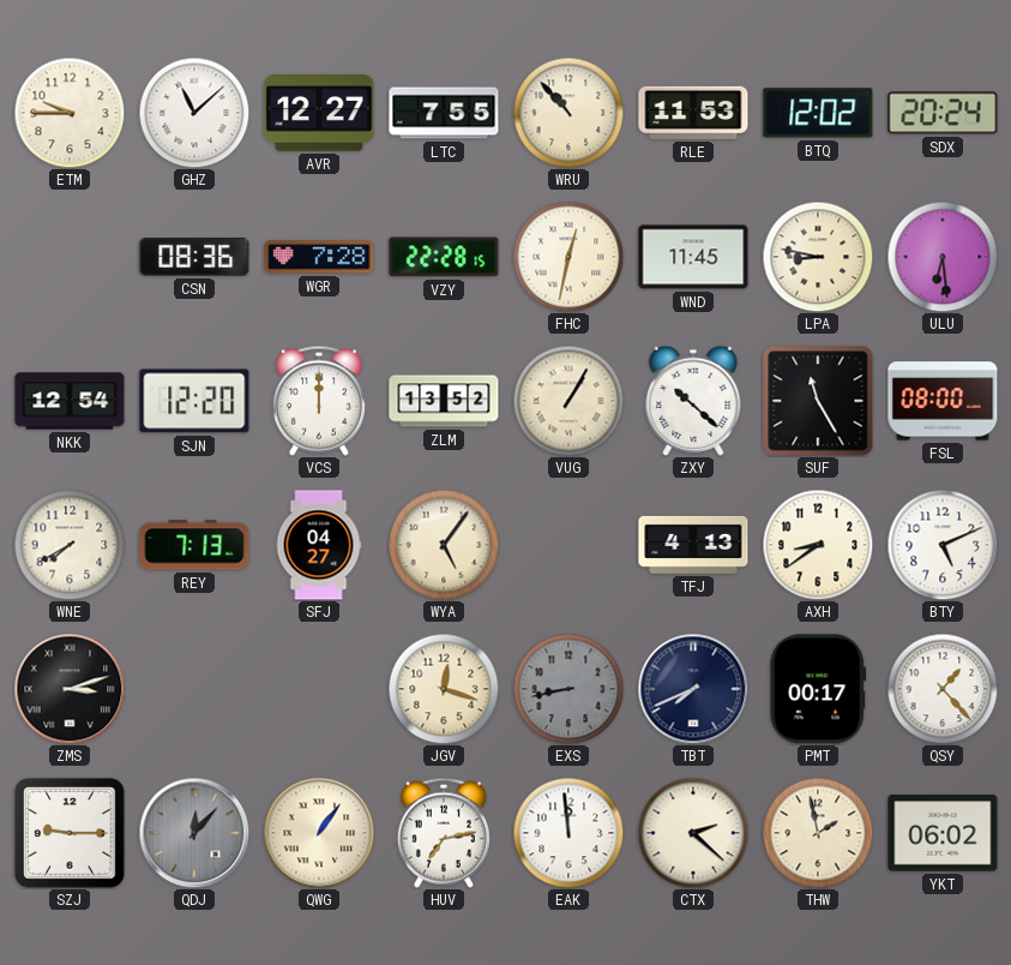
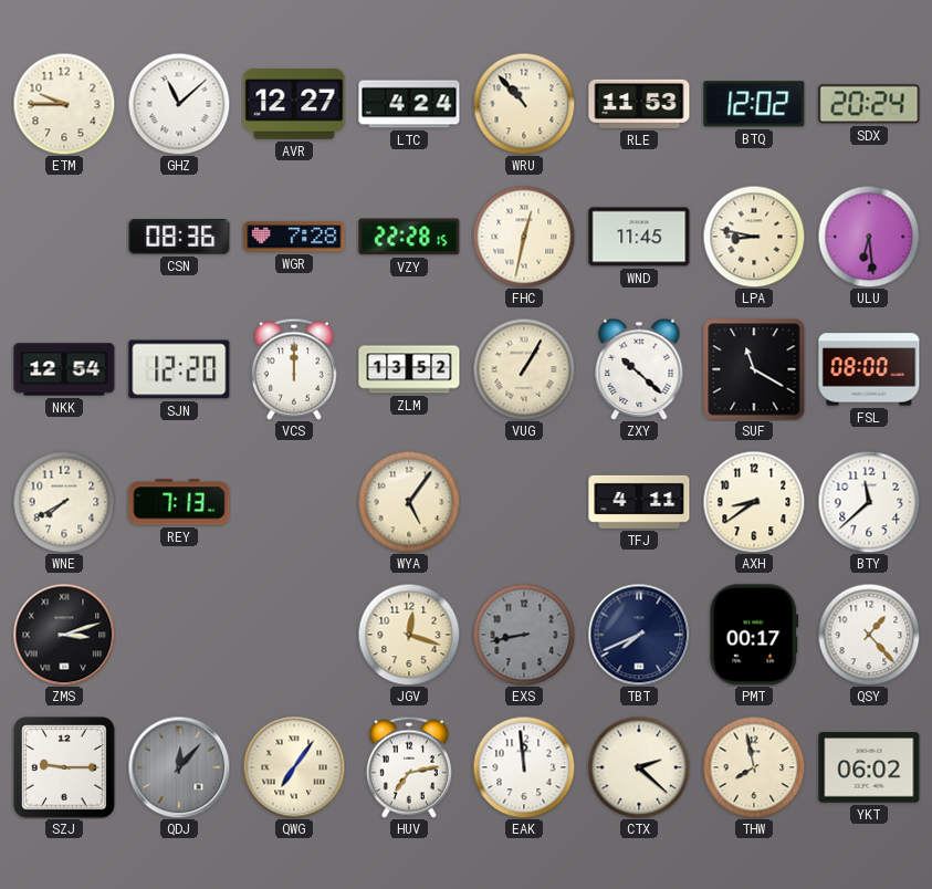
LTC: 7:55 -> 4:24 (409, 104)
SUF: 11:25 -> 11:20 (754, 369)
SFJ: 04:27 -> none (319, 545)
TFJ: 4:13 -> 4:11 (639, 502)
BTY: 5:11 -> 11:38 (869, 502)
QWG: 1:06 -> 7:06 (294, 767)
THW: 1:58 -> 7:58 (754, 767)
